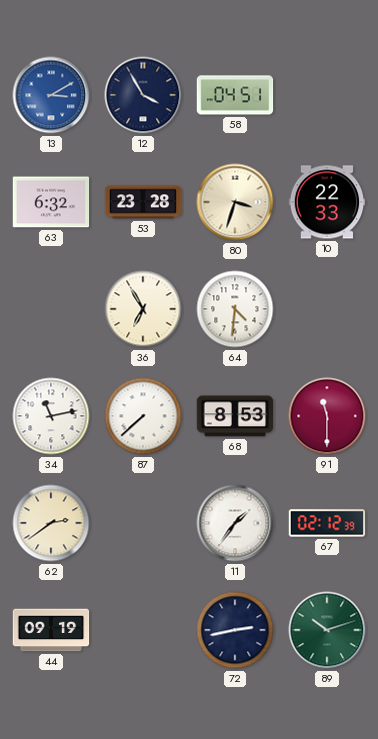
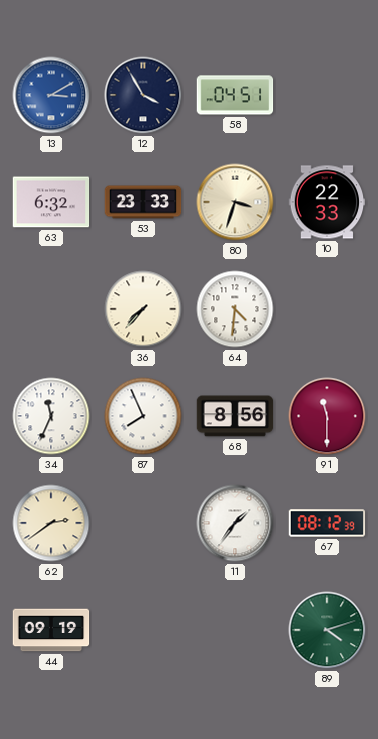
53: 23:28 -> 23:33 (143, 202)
36: 6:55 -> 7:37 (143, 309)
34: 11:13 -> 11:34 (51, 416)
87: 7:38 -> 7:56 (143, 416)
68: 8:53 -> 8:56 (235, 416)
67: 02:12 -> 08:12 (327, 523)
72: 2:43 -> none (235, 630)
89: 10:12 -> 4:12 (327, 630)
